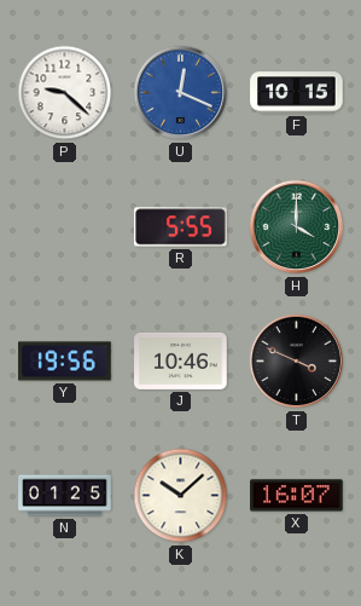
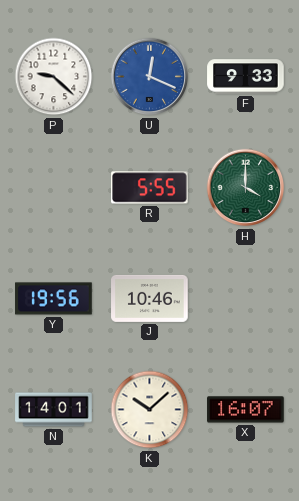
F: 10:15 -> 9:33 (246, 77)
T: 3:49 -> none (297, 362)
N: 01:25 -> 14:01 (54, 410)
